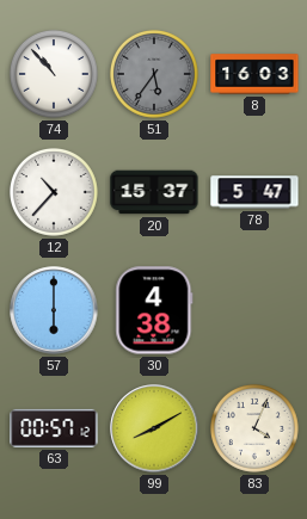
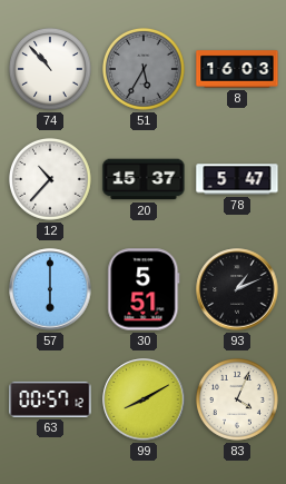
51: 5:36 -> 5:35 (144, 69)
30: 4:38 -> 5:51 (144, 289)
93: none -> 1:11 (237, 289)
